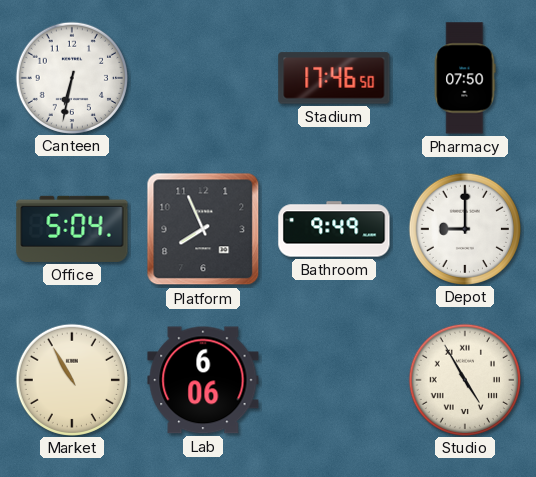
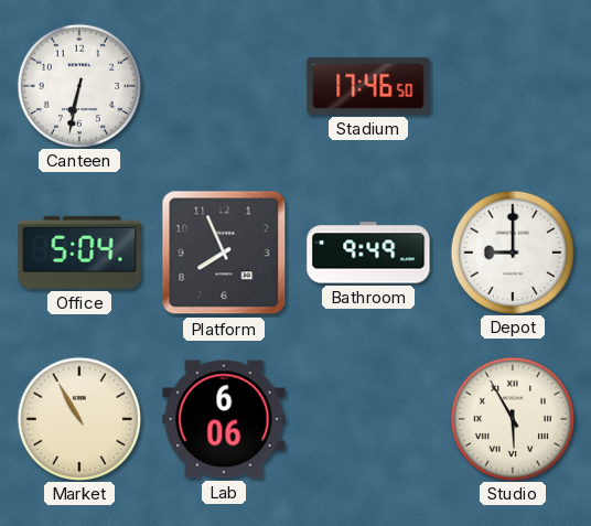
Pharmacy: 07:50 -> none (465, 78)
Studio: 4:55 -> 5:55 (512, 418)
